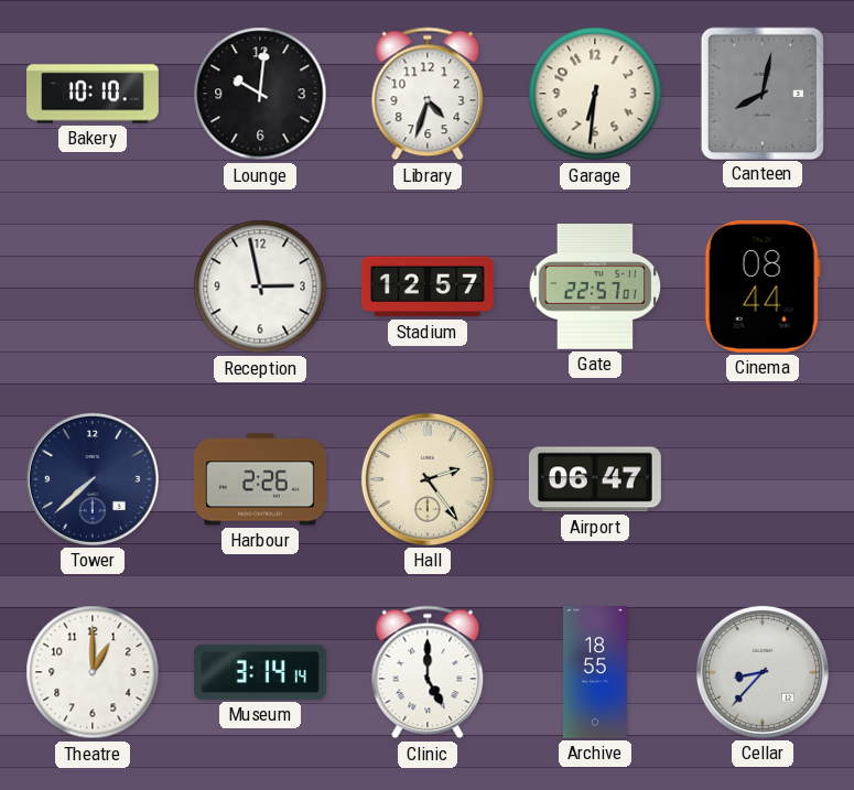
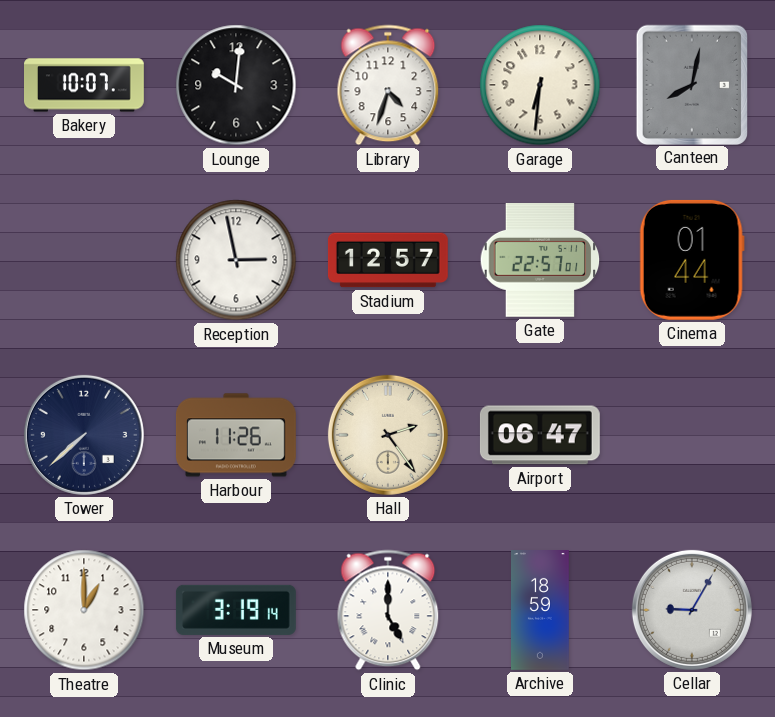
Bakery: 10:10 -> 10:07 (85, 85)
Cinema: 08:44 -> 01:44 (692, 260)
Harbour: 2:26 -> 11:26 (236, 435)
Museum: 3:14 -> 3:19 (236, 610)
Archive: 18:55 -> 18:59 (541, 611)
Cellar: 8:37 -> 9:05 (692, 610)
